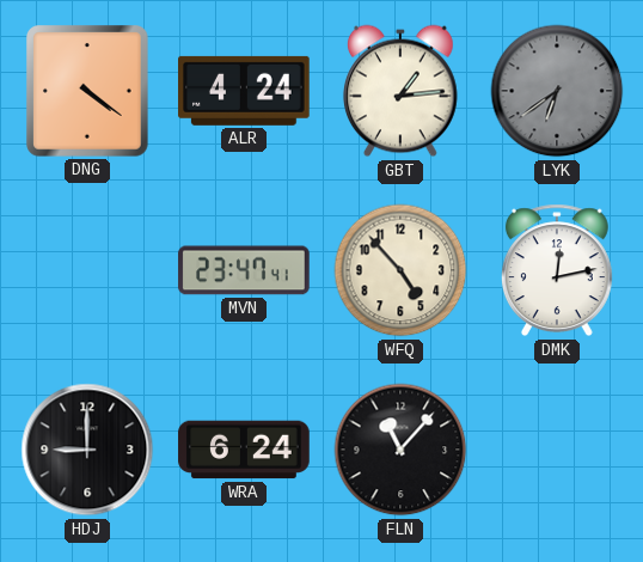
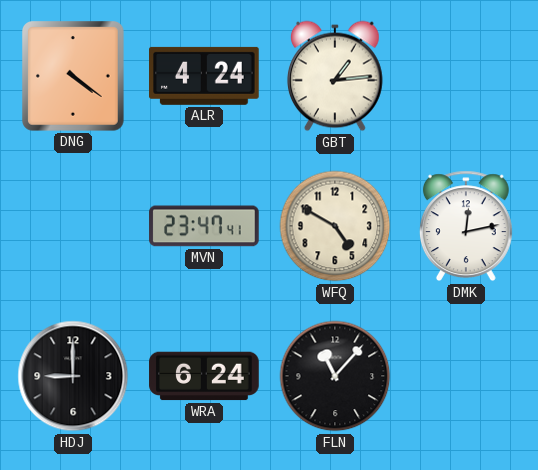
LYK: 6:39 -> none (557, 91)
WFQ: 4:53 -> 4:50 (335, 226)
